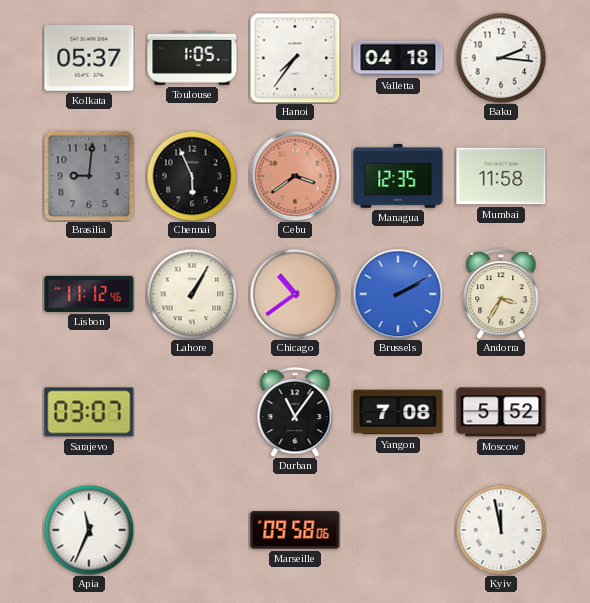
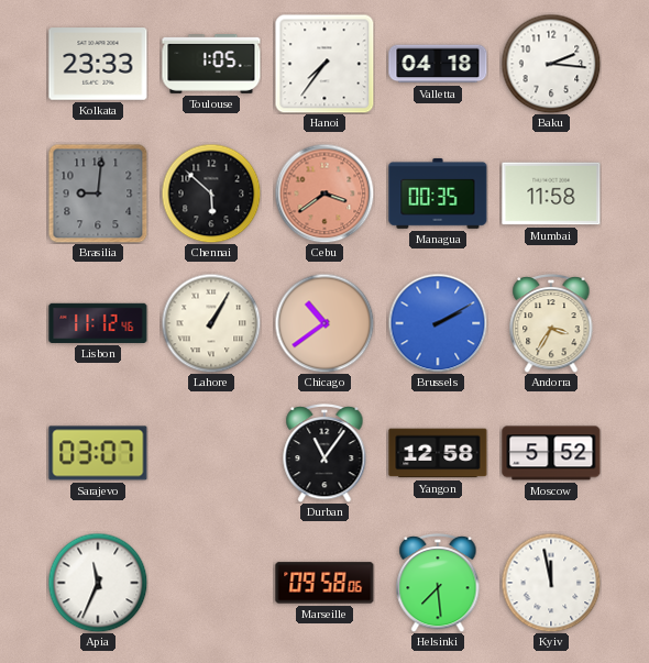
Kolkata: 05:37 -> 23:33 (98, 64)
Chennai: 5:56 -> 5:52 (211, 194)
Managua: 12:35 -> 00:35 (438, 194)
Yangon: 7:08 -> 12:58 (438, 453)
Helsinki: none -> 7:29 (438, 584)
